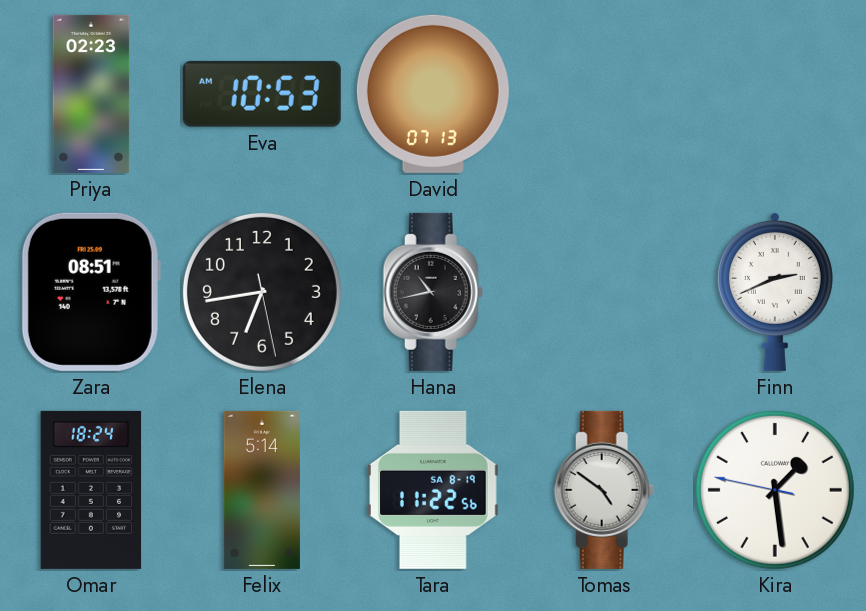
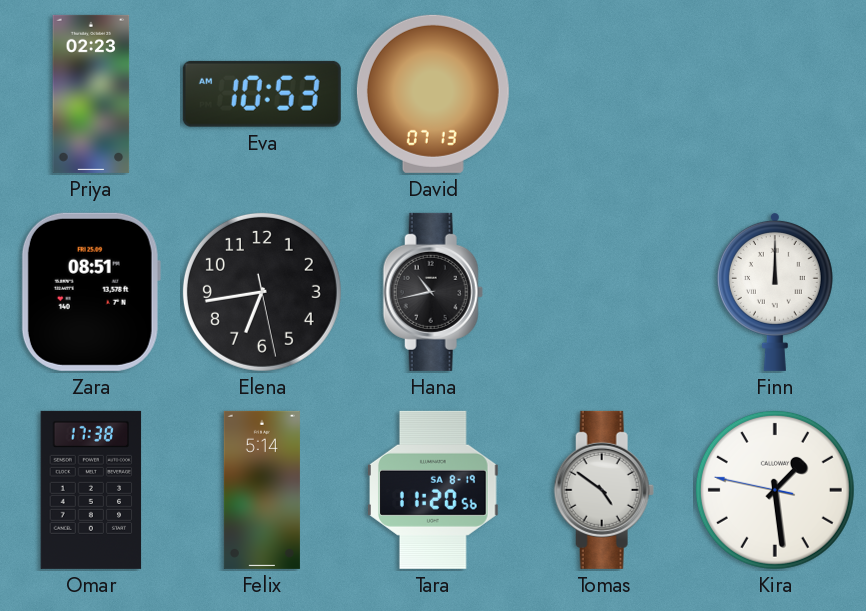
Finn: 2:41 -> 12:00 (775, 291)
Omar: 18:24 -> 17:38 (91, 490)
Tara: 11:22 -> 11:20 (434, 490)
